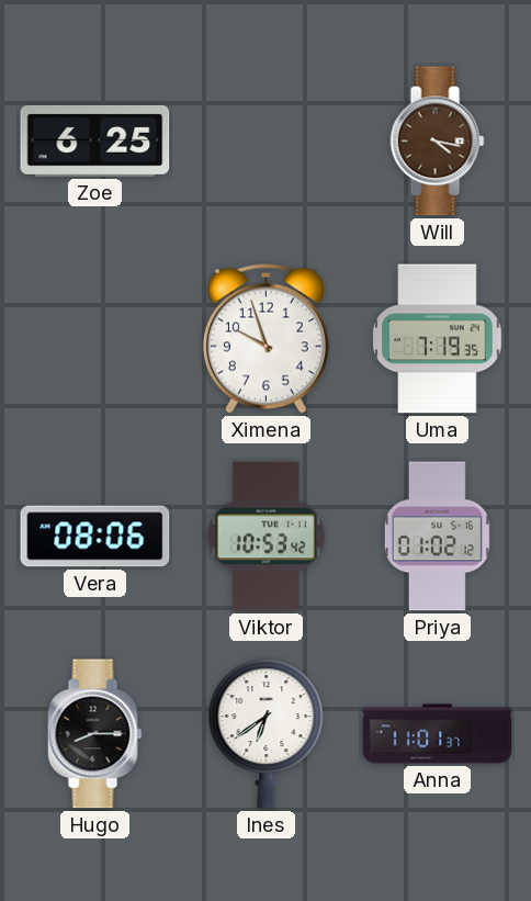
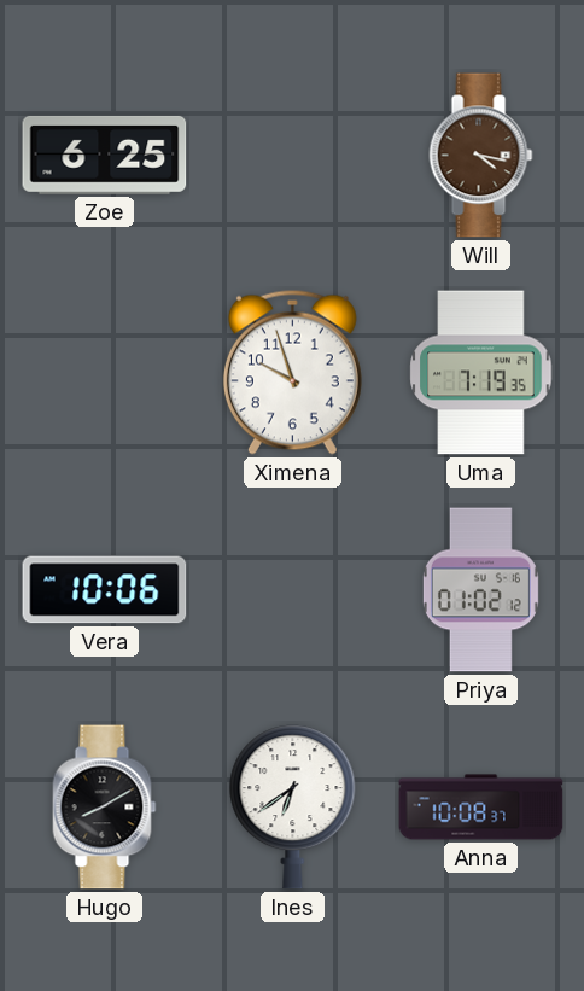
Vera: 08:06 -> 10:06 (105, 590)
Viktor: 10:53 -> none (265, 537)
Hugo: 8:15 -> 8:10 (105, 808)
Anna: 11:01 -> 10:08 (481, 808)
